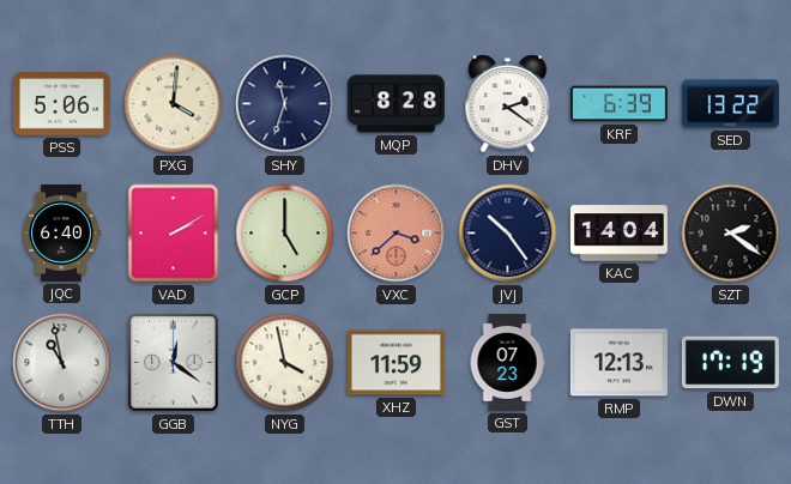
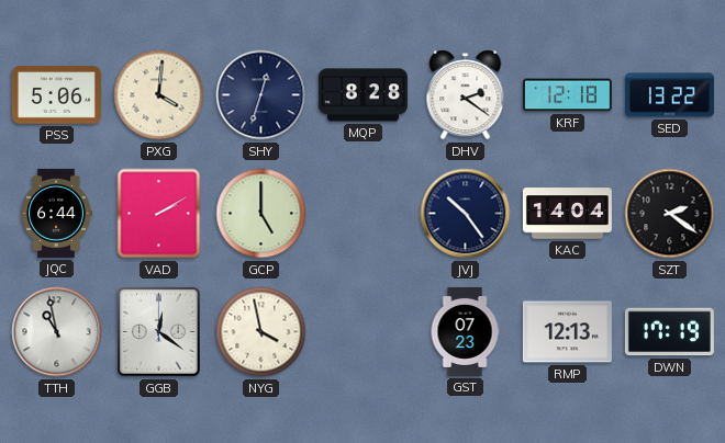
SHY: 11:33 -> 12:33 (261, 95)
KRF: 6:39 -> 12:18 (567, 95)
JQC: 6:40 -> 6:44 (56, 213)
VXC: 3:38 -> none (397, 234)
XHZ: 11:59 -> none (395, 363)
